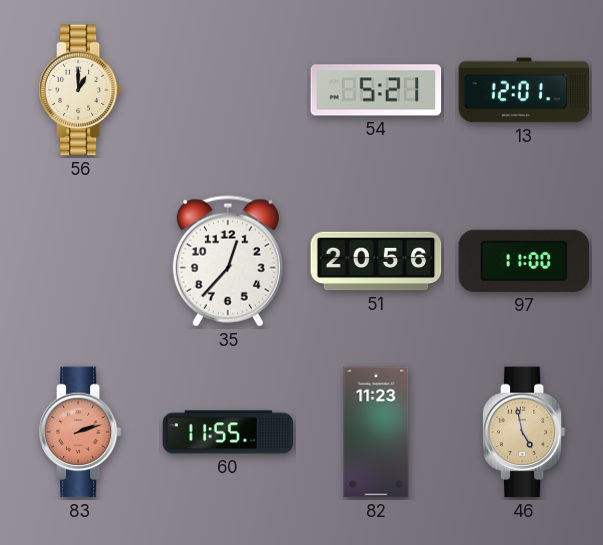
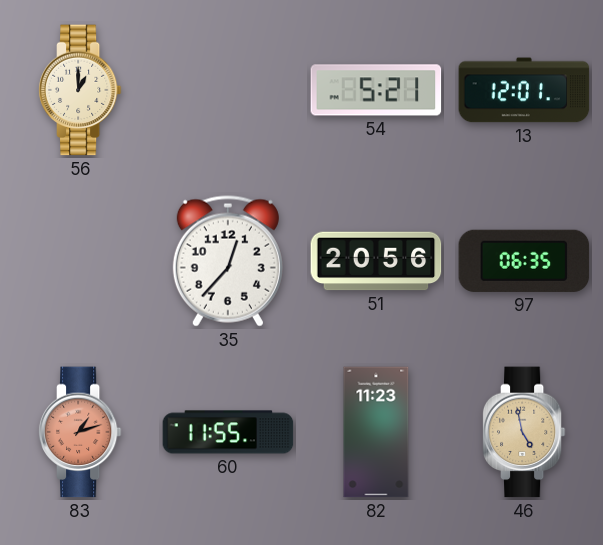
97: 11:00 -> 06:35 (524, 261)
83: 2:12 -> 1:12 (80, 432)
